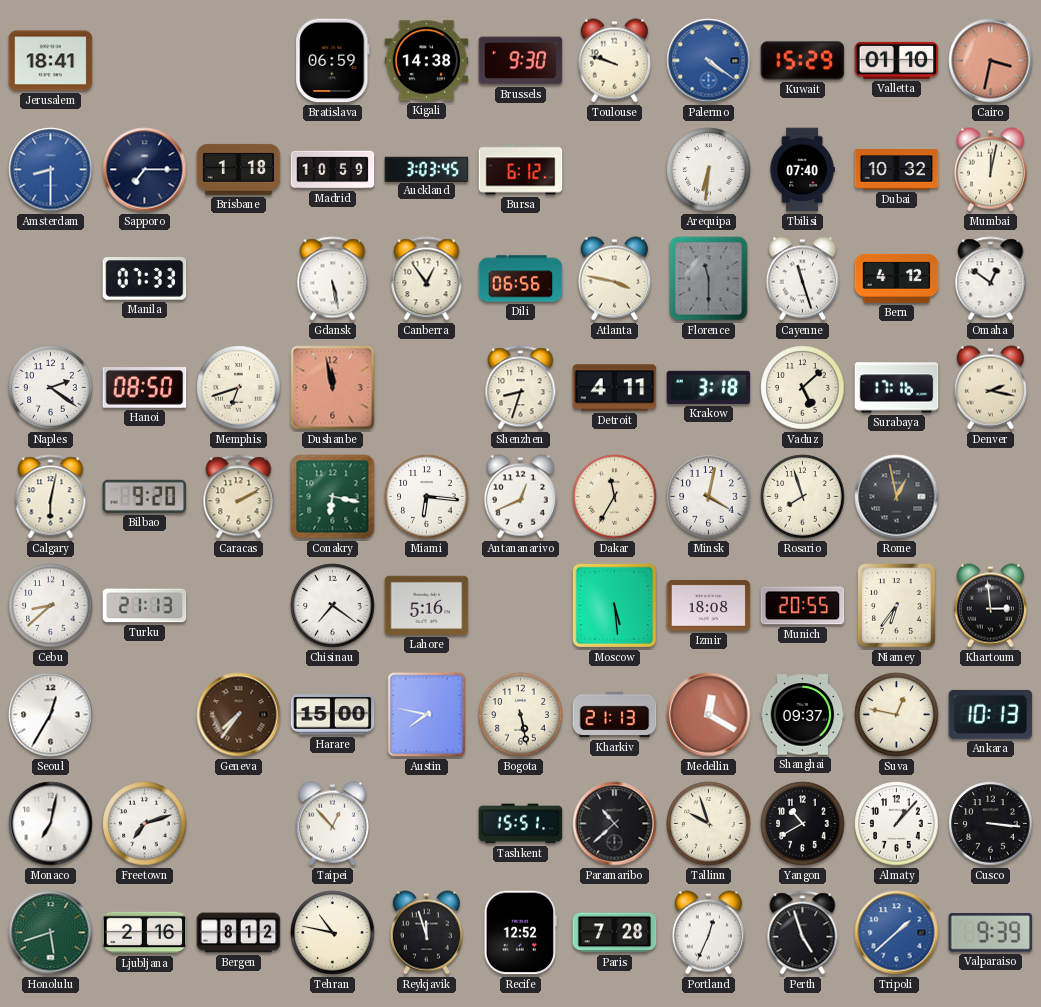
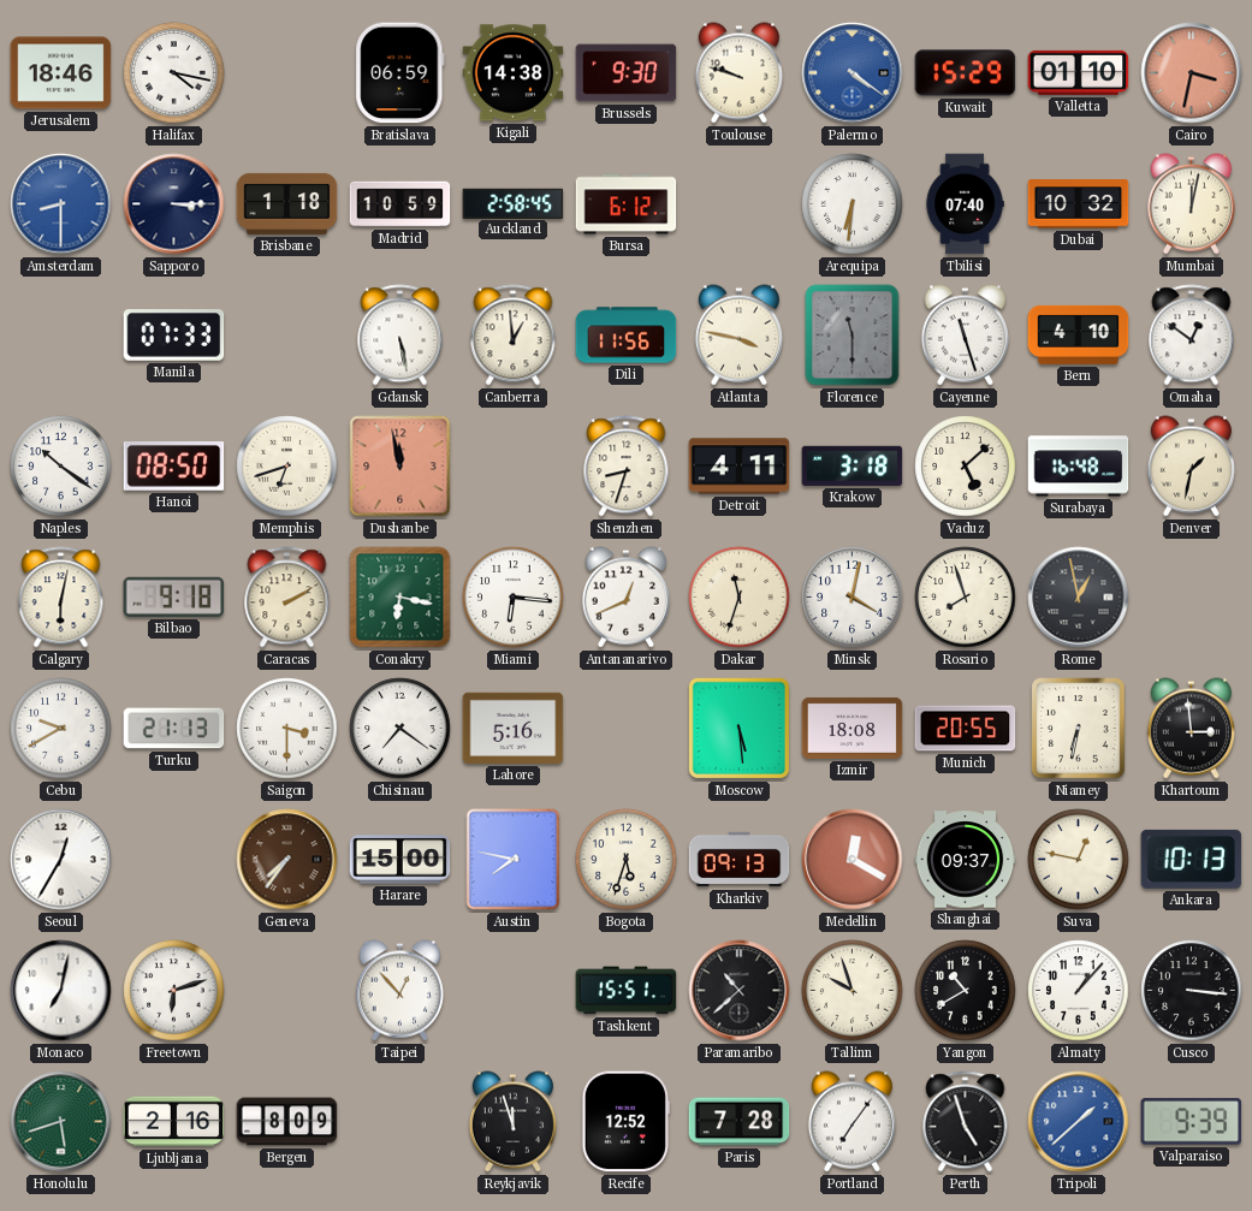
Jerusalem: 18:41 -> 18:46 (61, 73)
Halifax: none -> 4:17 (174, 73)
Sapporo: 7:15 -> 3:15 (174, 204)
Auckland: 3:03 -> 2:58 (514, 203)
Canberra: 12:54 -> 12:59 (514, 336)
Dili: 06:56 -> 11:56 (627, 336)
Bern: 4:12 -> 4:10 (1079, 334)
Naples: 2:21 -> 10:21 (61, 467)
Surabaya: 17:16 -> 16:48 (1079, 467)
Denver: 2:17 -> 1:32 (1191, 467)
Bilbao: 9:20 -> 9:18 (174, 596)
Dakar: 11:35 -> 11:33 (740, 598)
Cebu: 8:38 -> 9:40 (61, 729)
Saigon: none -> 3:30 (287, 729)
Niamey: 6:36 -> 6:32 (1079, 729)
Bogota: 5:28 -> 5:33 (627, 860)
Kharkiv: 21:13 -> 09:13 (740, 860)
Freetown: 7:12 -> 6:12 (174, 991)
Bergen: 8:12 -> 8:09 (287, 1122)
Tehran: 10:47 -> none (333, 933)
Portland: 12:34 -> 7:06 (852, 1122)
